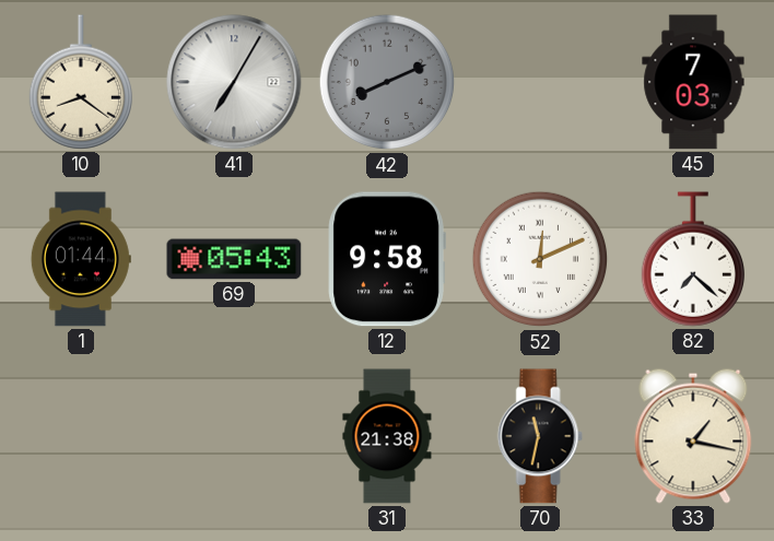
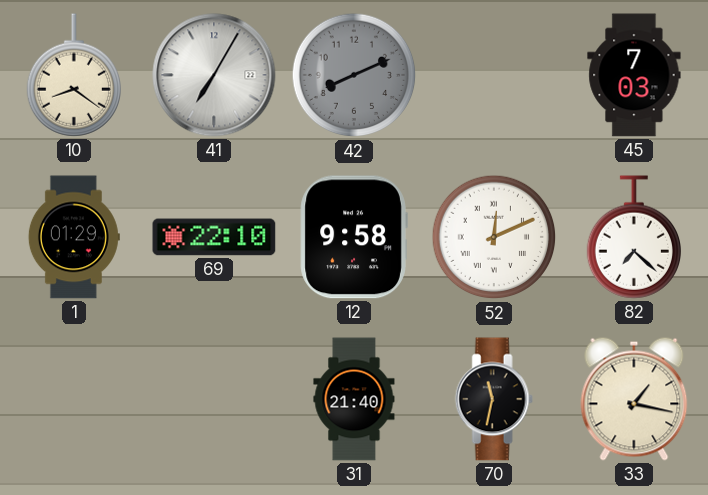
1: 01:44 -> 01:29 (74, 237)
69: 05:43 -> 22:10 (214, 237)
31: 21:38 -> 21:40 (354, 399)
